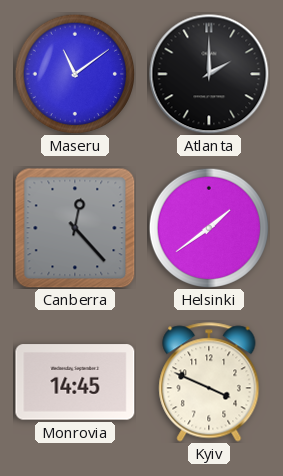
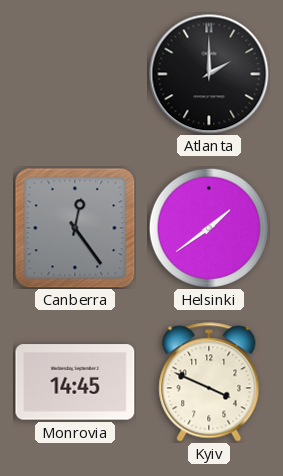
Maseru: 11:09 -> none (74, 73)
Canberra: 12:23 -> 12:24 (75, 228)
